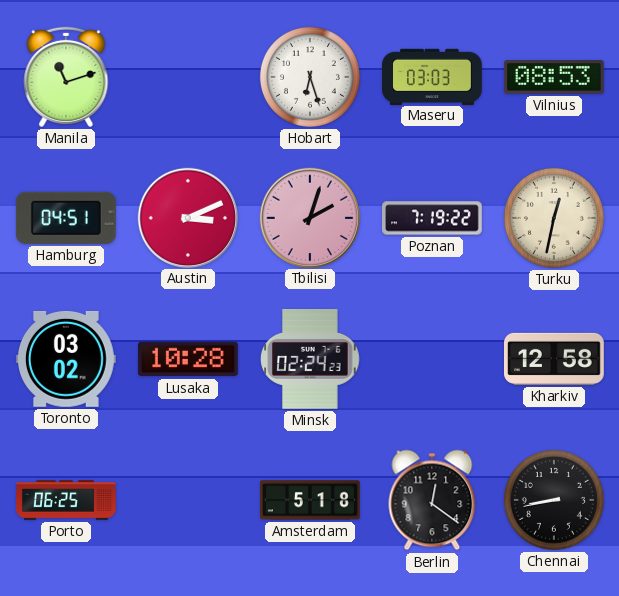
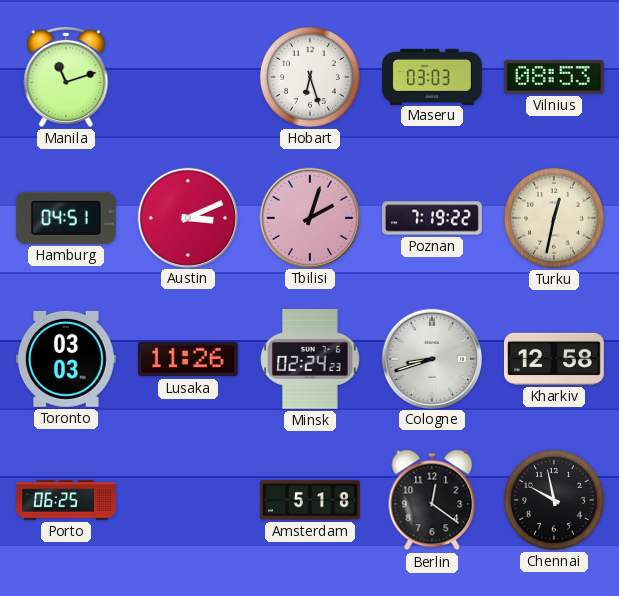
Toronto: 03:02 -> 03:03 (66, 359)
Lusaka: 10:28 -> 11:26 (188, 359)
Cologne: none -> 8:42 (431, 358)
Chennai: 8:43 -> 9:58 (554, 500)
